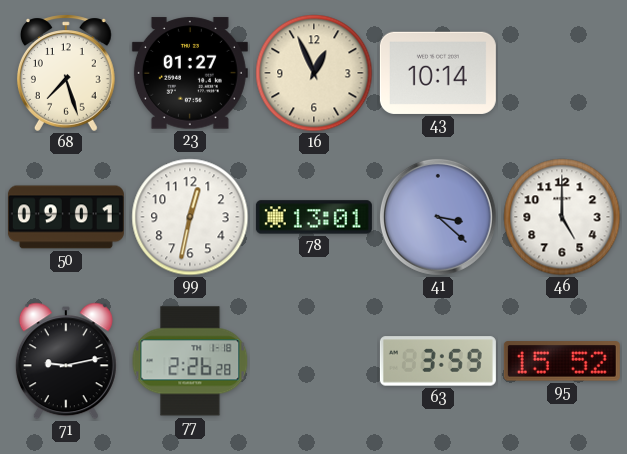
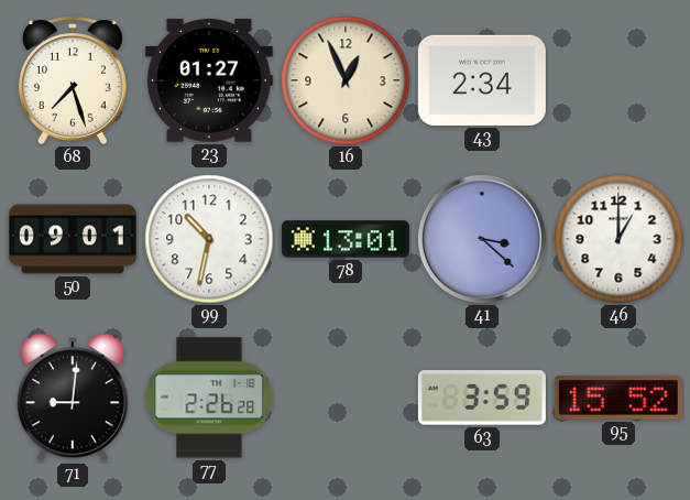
43: 10:14 -> 2:34 (482, 80)
99: 12:32 -> 10:32 (209, 239)
46: 5:00 -> 1:00 (618, 239)
71: 9:13 -> 9:01 (73, 398)
